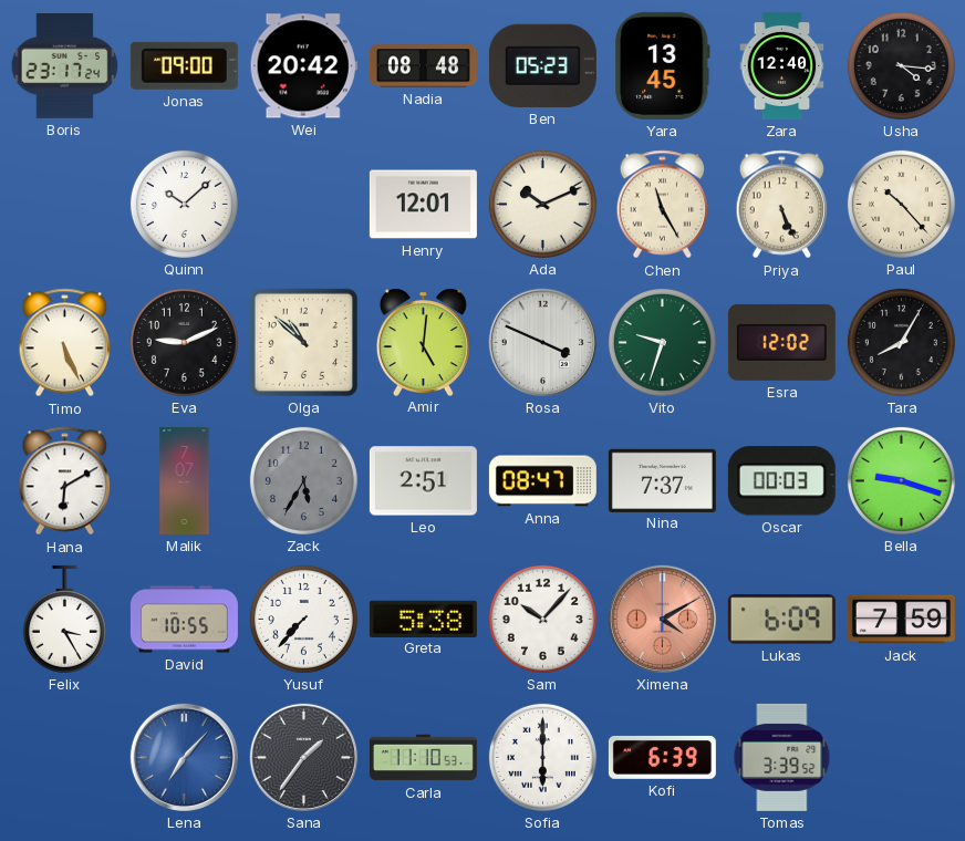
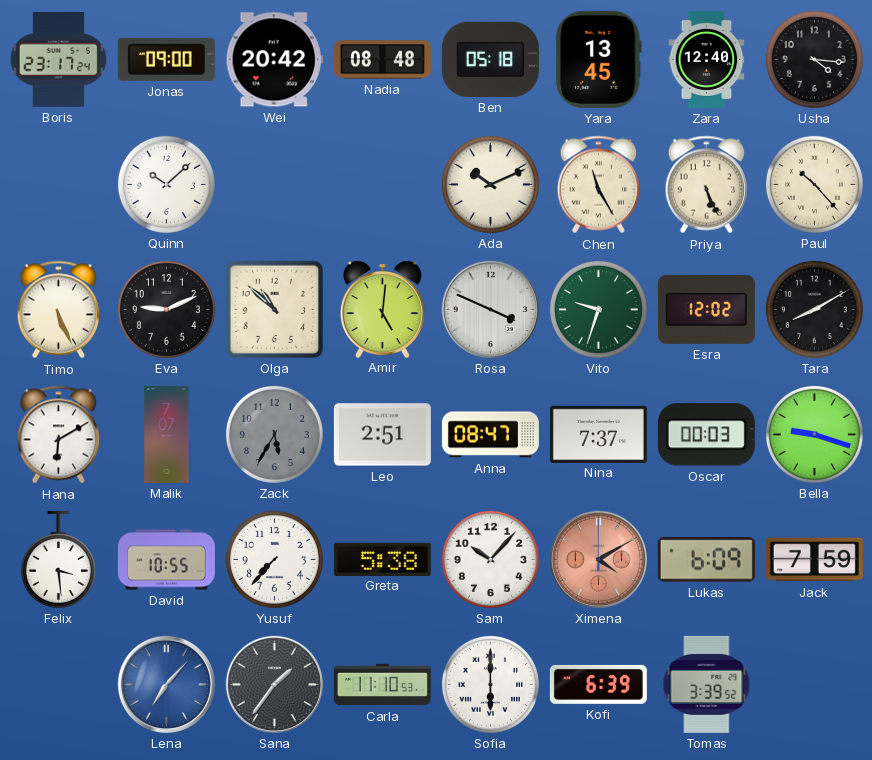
Ben: 05:23 -> 05:18 (490, 59)
Henry: 12:01 -> none (423, 205)
Tara: 8:05 -> 8:10 (814, 309)
Felix: 3:25 -> 3:29 (58, 559)
